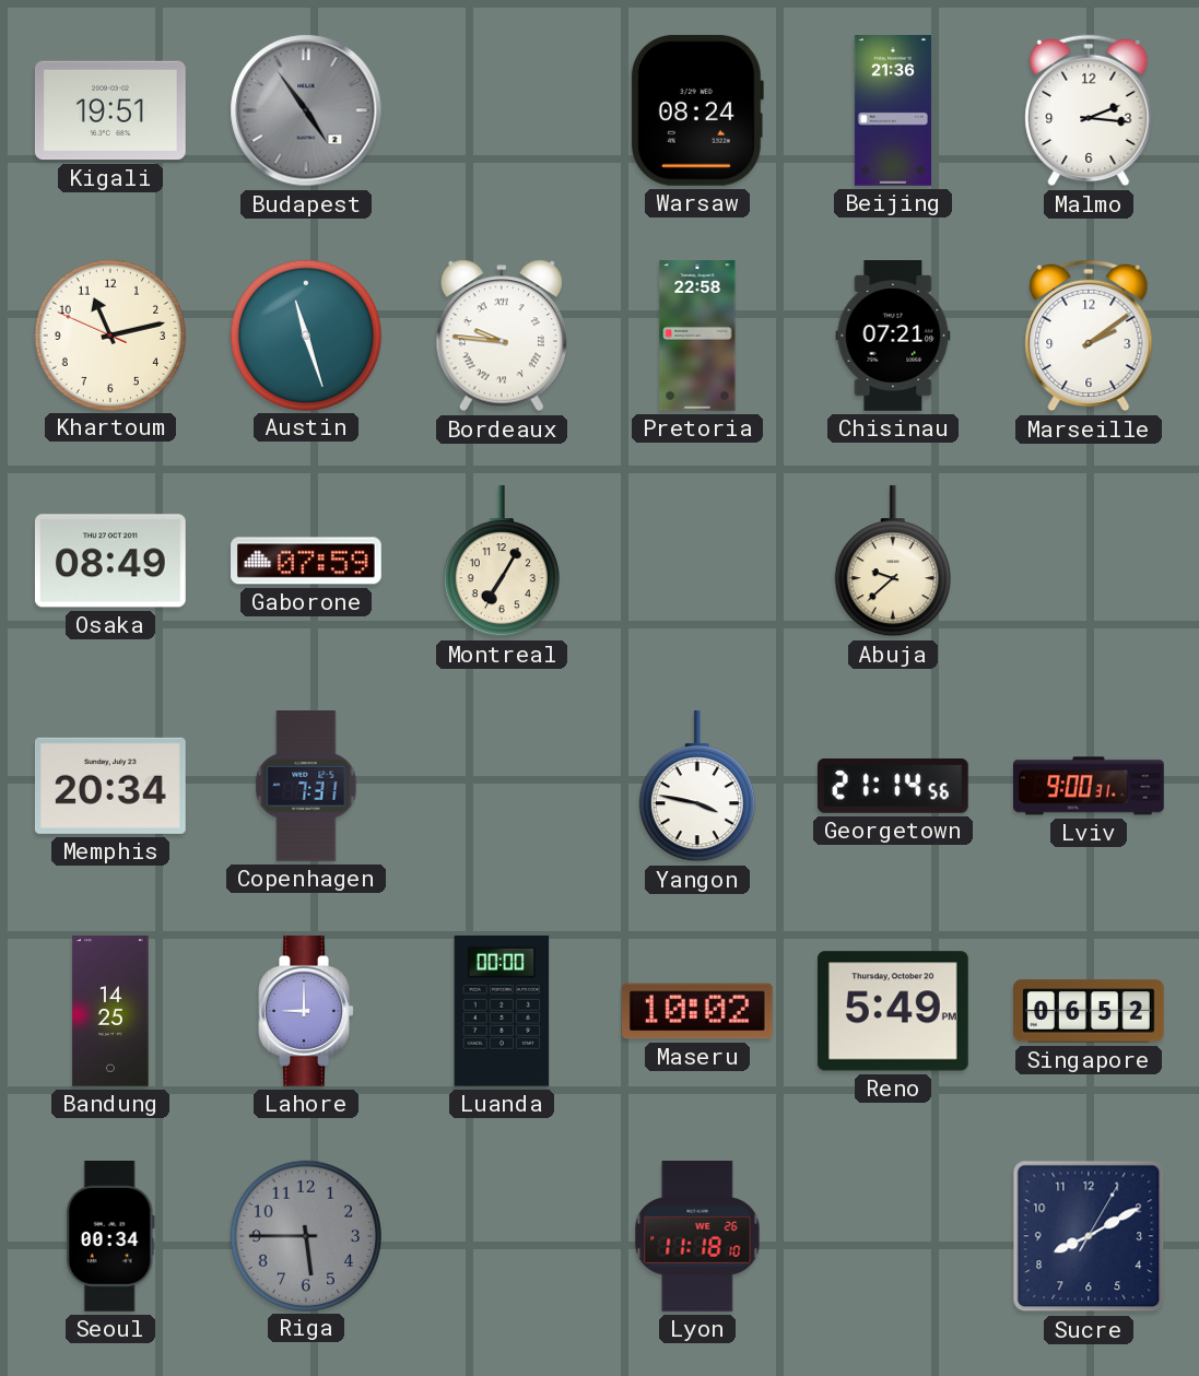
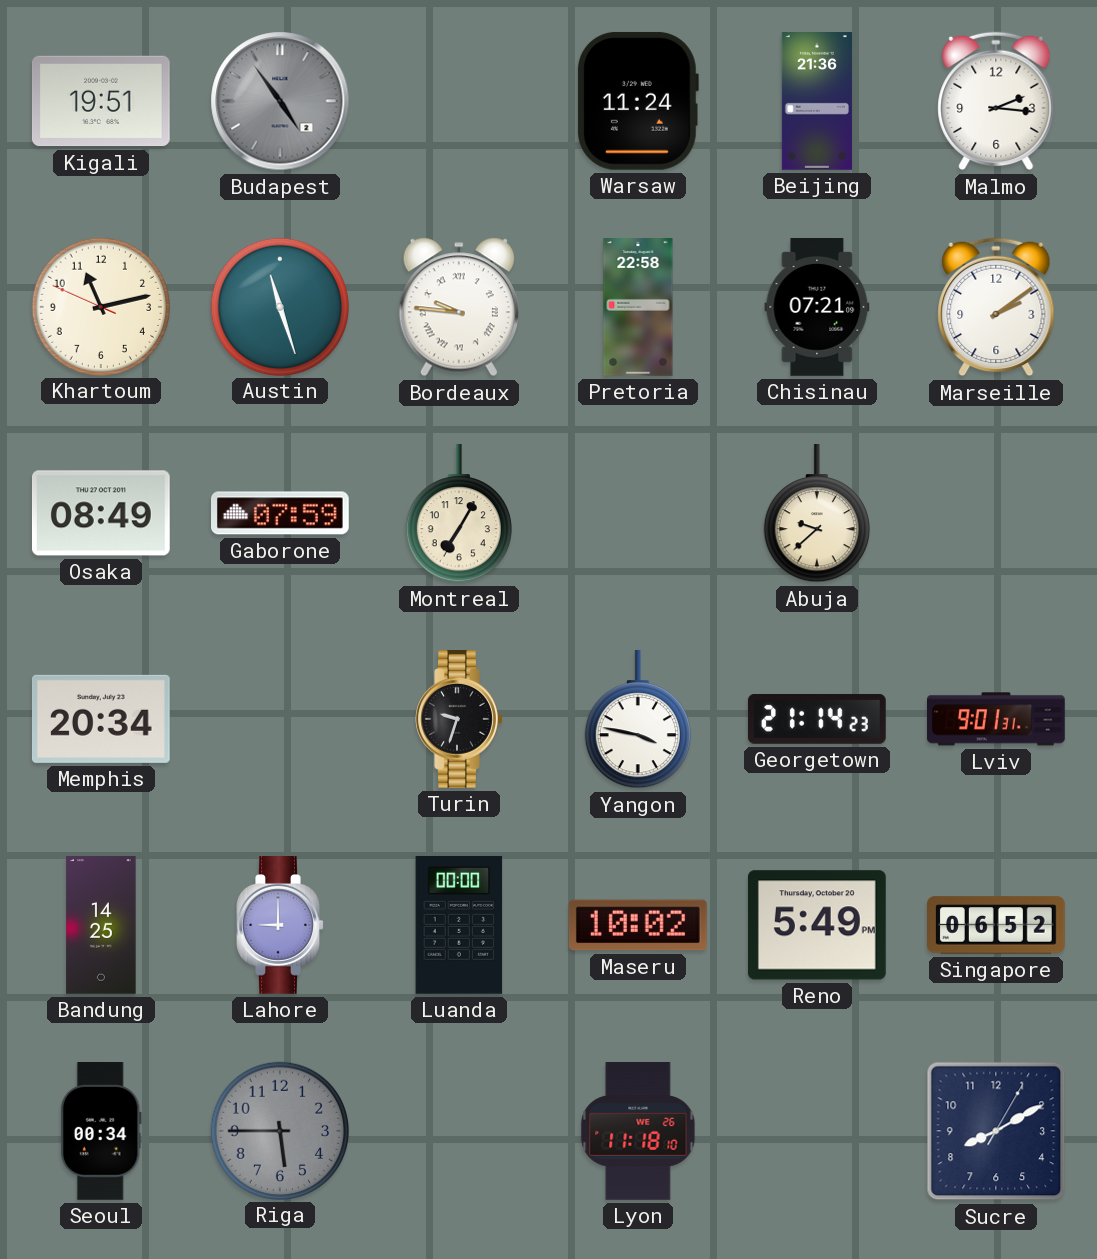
Warsaw: 08:24 -> 11:24 (637, 101)
Copenhagen: 7:31 -> none (306, 787)
Turin: none -> 9:33 (459, 720)
Georgetown: 21:14:56 -> 21:14:23 (817, 719)
Lviv: 9:00 -> 9:01 (997, 719)
